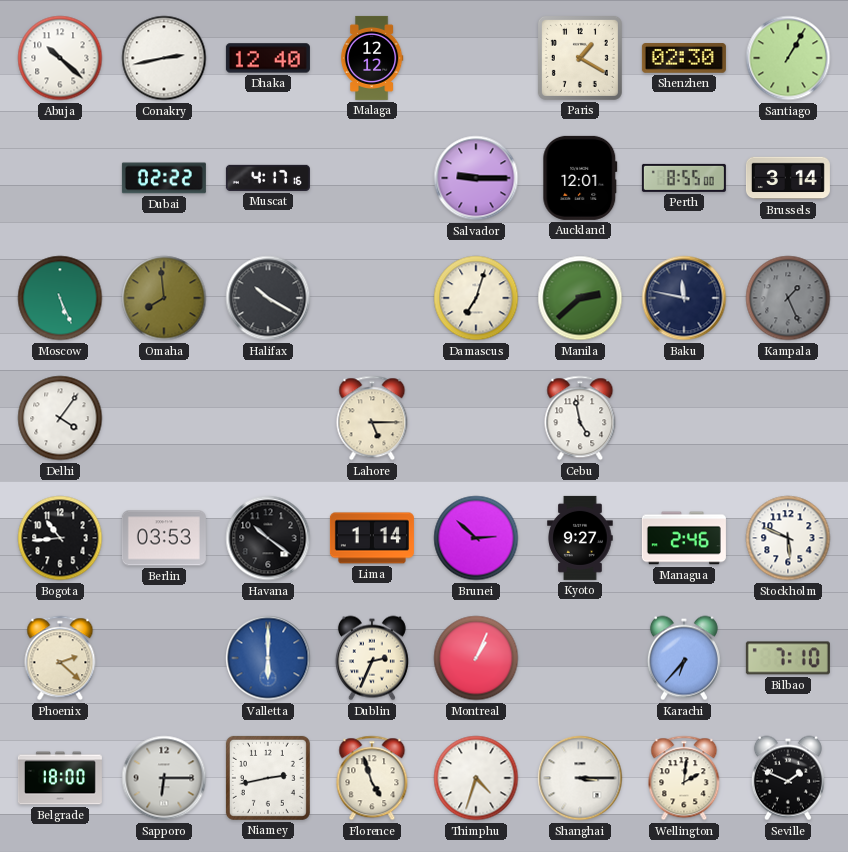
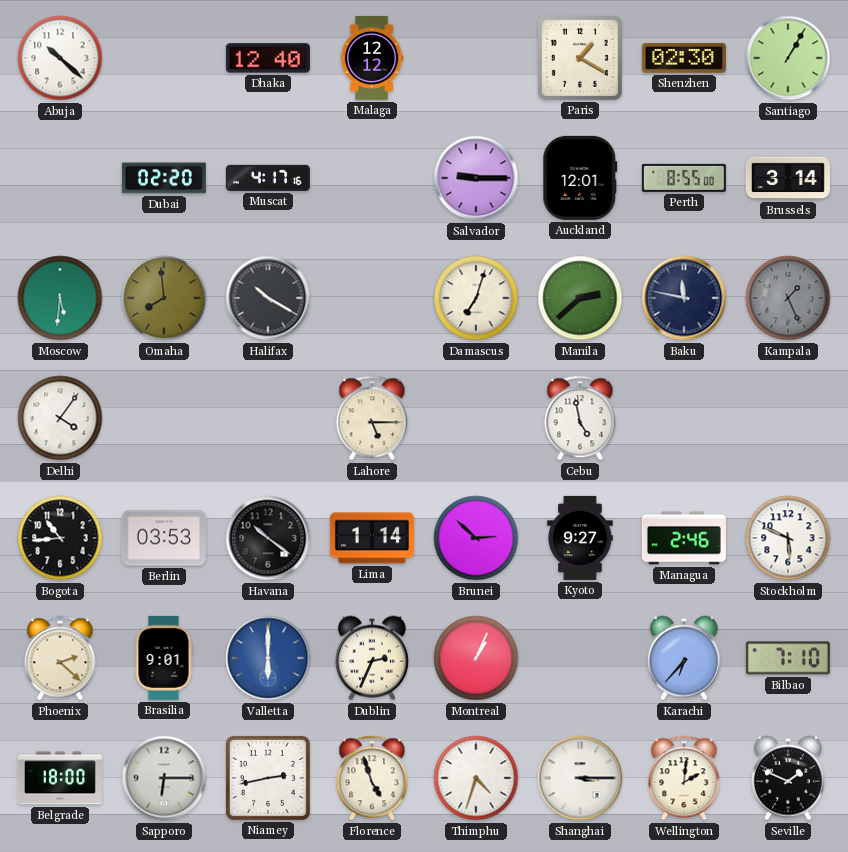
Conakry: 2:43 -> none (164, 58)
Dubai: 02:22 -> 02:20 (164, 178)
Moscow: 5:26 -> 5:31 (60, 298)
Brasilia: none -> 9:01 (164, 658)
